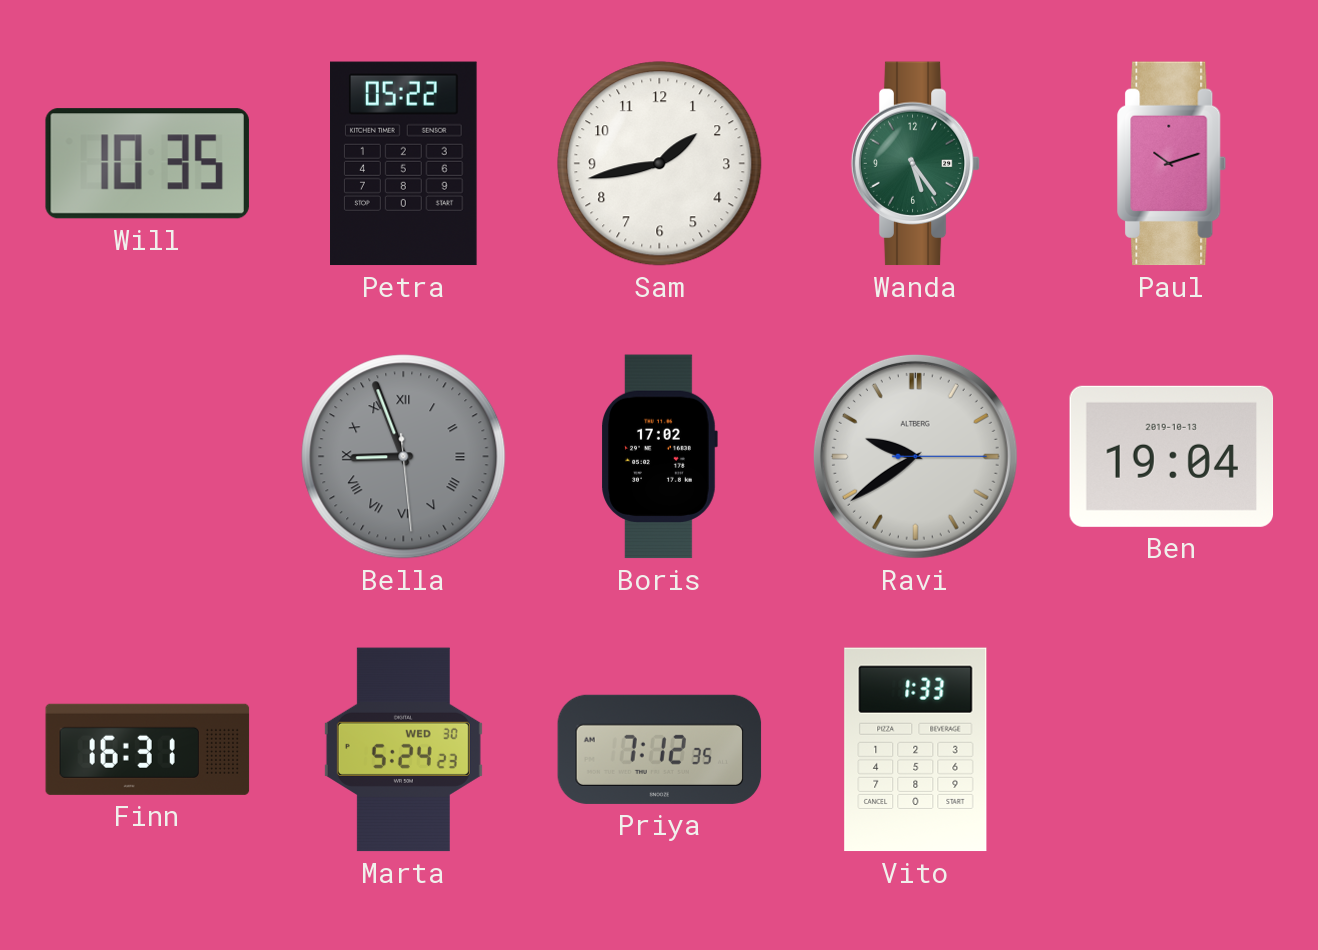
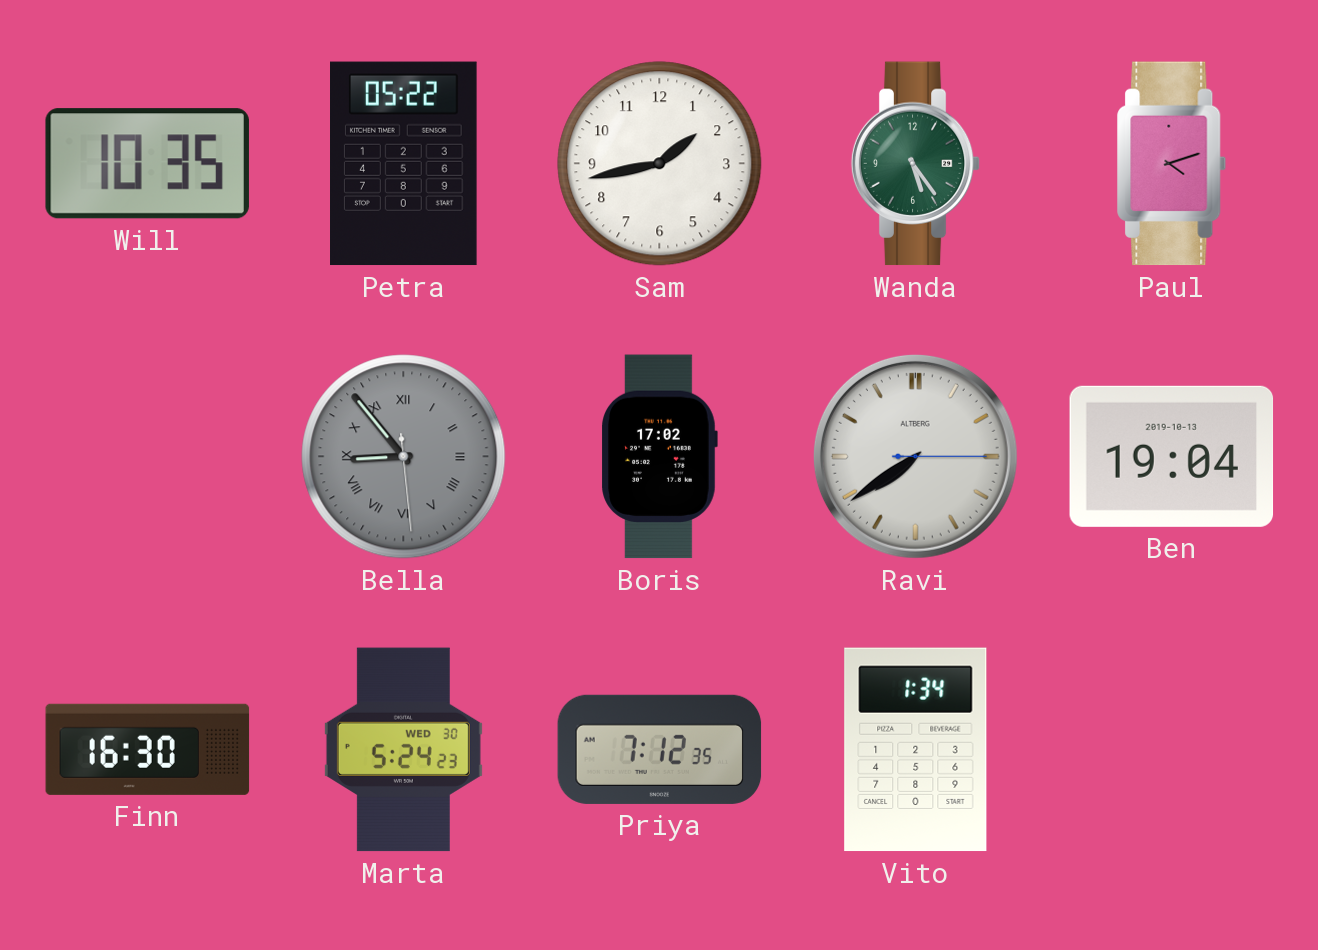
Paul: 10:12 -> 4:12 (1172, 164)
Bella: 8:56 -> 8:53 (404, 457)
Ravi: 9:39 -> 7:39 (915, 456)
Finn: 16:31 -> 16:30 (148, 749)
Vito: 1:33 -> 1:34 (916, 750)
